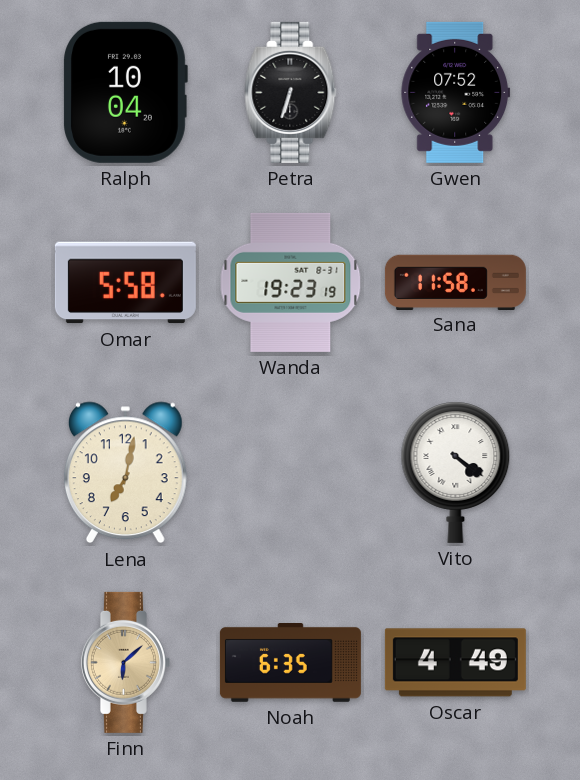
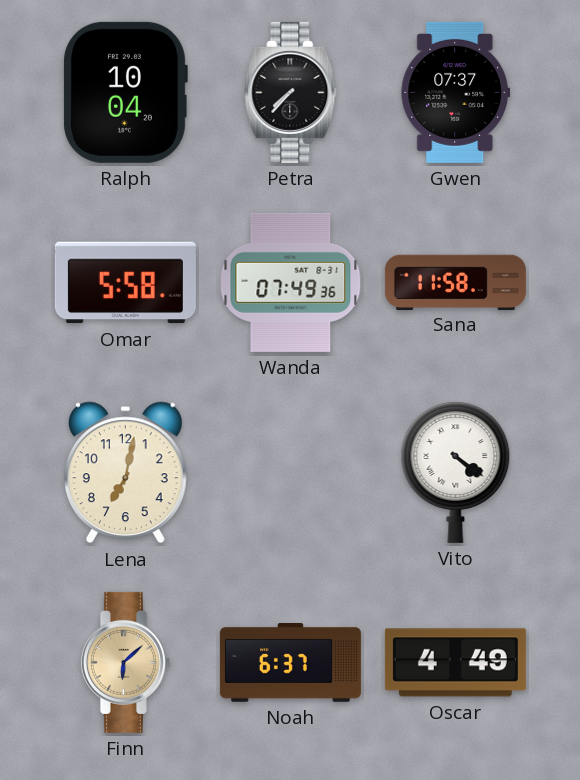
Petra: 6:33 -> 7:37 (291, 92)
Gwen: 07:52 -> 07:37 (456, 92)
Wanda: 19:23 -> 07:49 (291, 282)
Noah: 6:35 -> 6:37 (290, 663)
